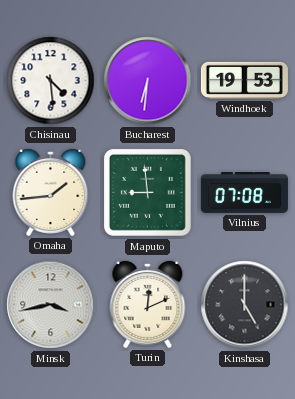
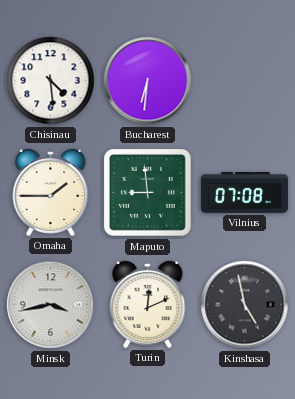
Windhoek: 19:53 -> none (244, 80)
Omaha: 1:44 -> 1:45 (51, 192)
Kinshasa: 5:00 -> 4:58 (245, 305)
